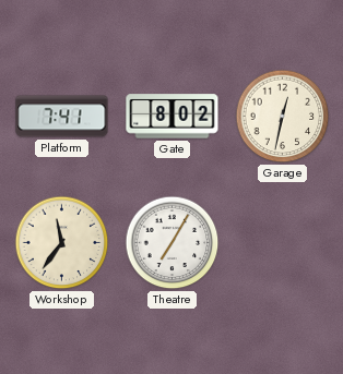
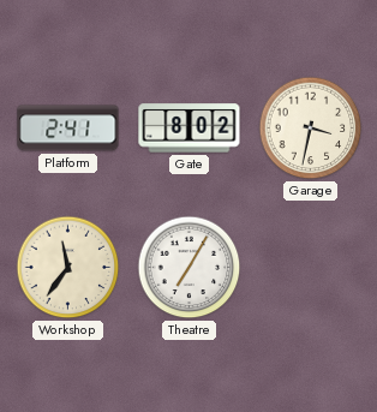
Platform: 7:41 -> 2:41 (68, 129)
Garage: 12:32 -> 3:32 (311, 129)
